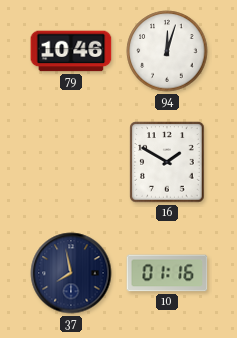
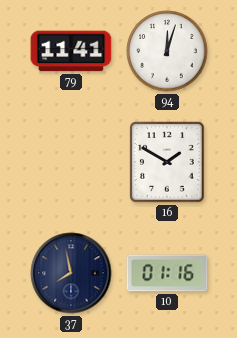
79: 10:46 -> 11:41 (71, 51)
